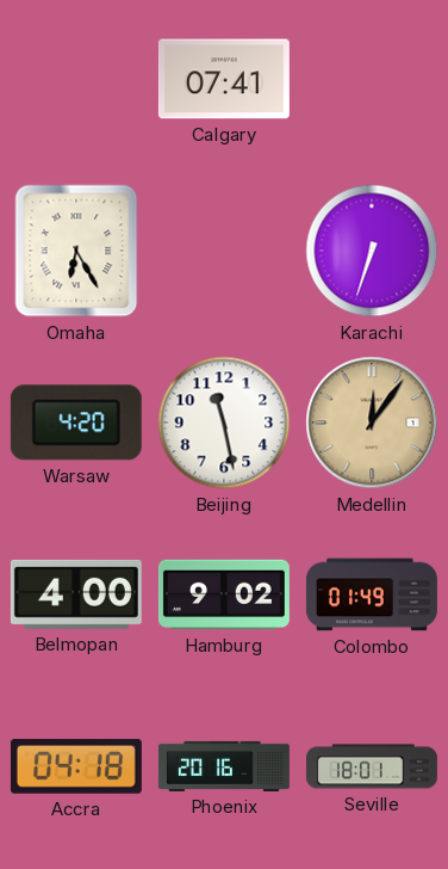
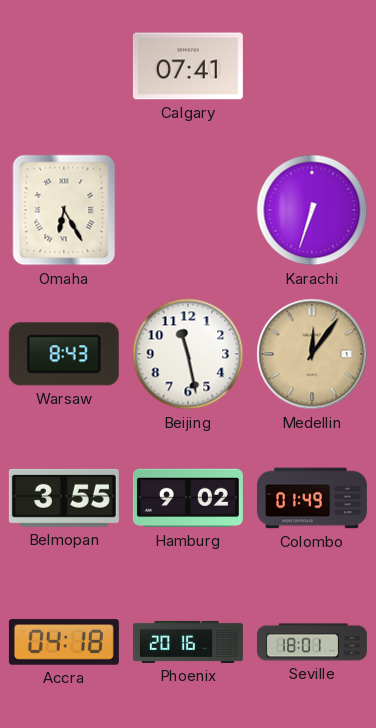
Warsaw: 4:20 -> 8:43 (64, 354)
Belmopan: 4:00 -> 3:55 (64, 498)
